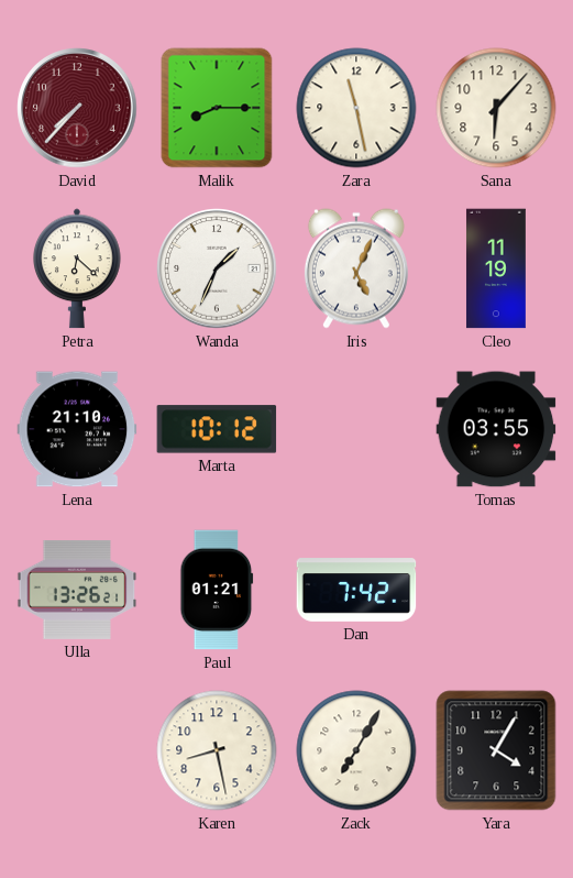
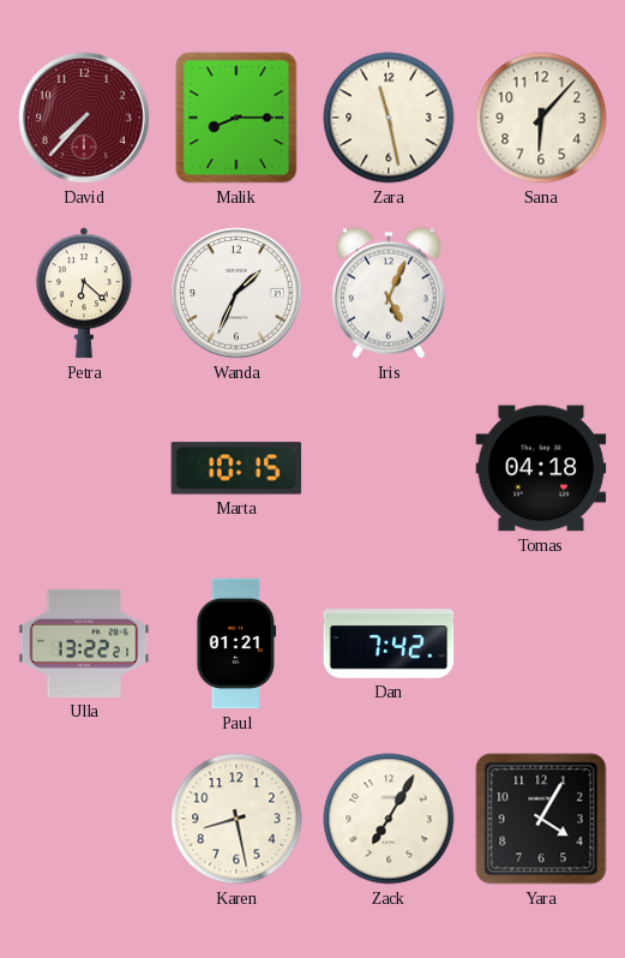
Cleo: 11:19 -> none (496, 268)
Lena: 21:10 -> none (77, 429)
Marta: 10:12 -> 10:15 (236, 468)
Tomas: 03:55 -> 04:18 (541, 468)
Ulla: 13:26 -> 13:22 (84, 643)
